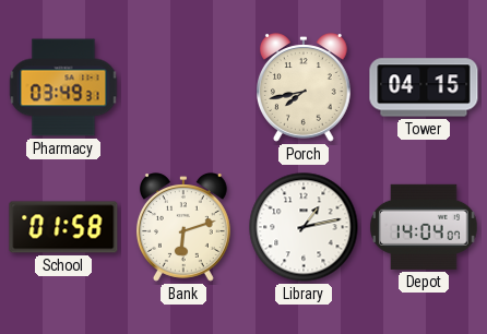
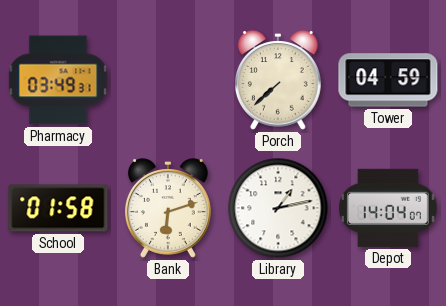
Porch: 7:43 -> 7:38 (278, 80)
Tower: 04:15 -> 04:59 (388, 80)
